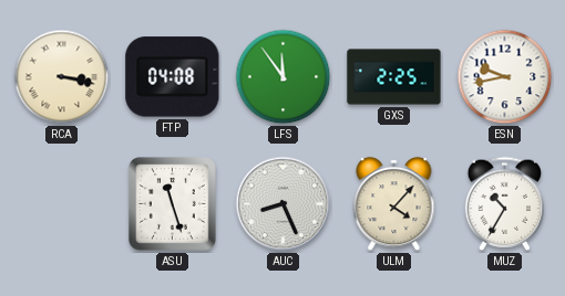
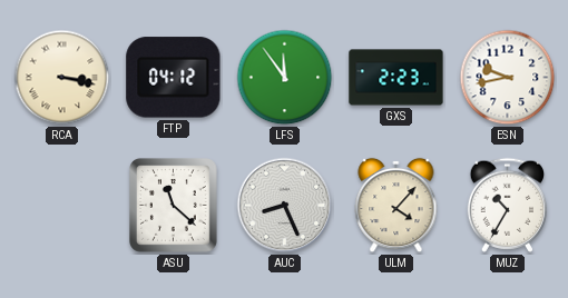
FTP: 04:08 -> 04:12 (174, 78)
GXS: 2:25 -> 2:23 (396, 78)
ASU: 11:27 -> 11:22 (174, 206)
